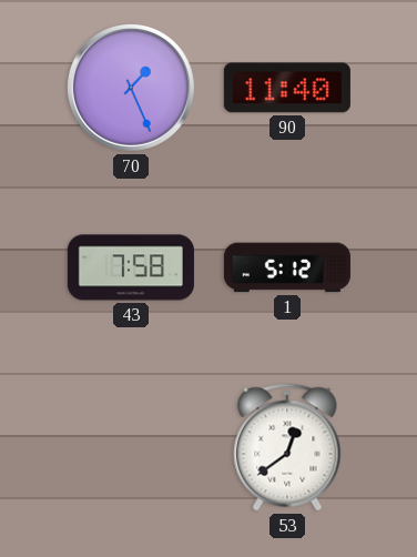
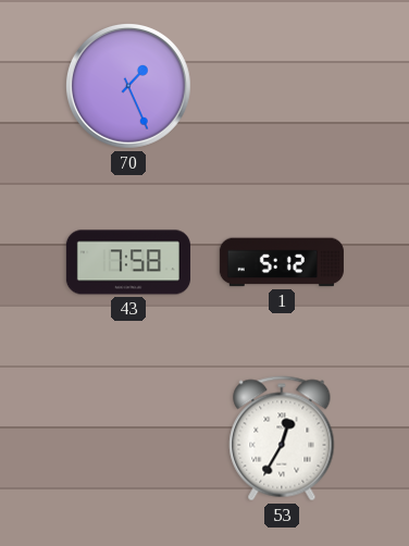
90: 11:40 -> none (287, 88)
53: 12:39 -> 12:35 (282, 438)
